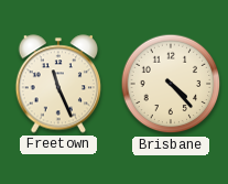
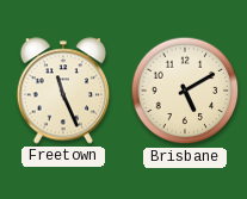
Brisbane: 4:23 -> 5:10 (185, 91)
